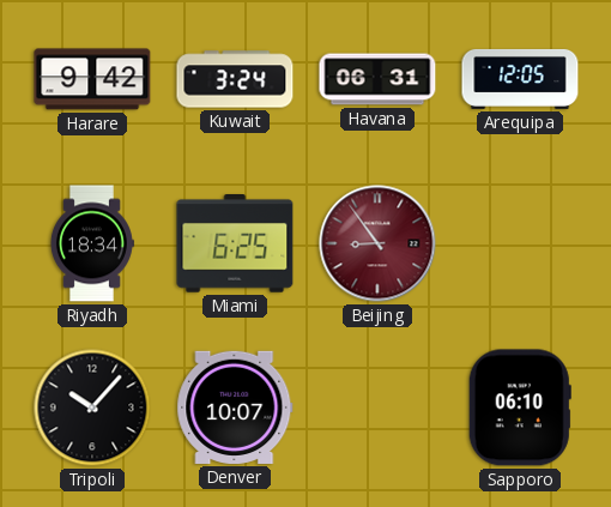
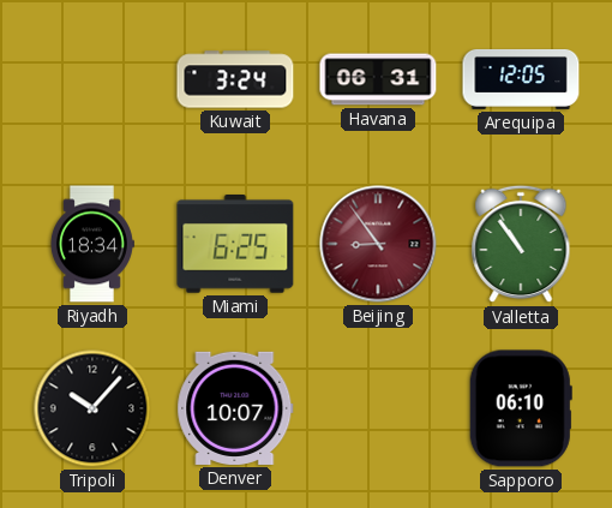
Harare: 9:42 -> none (92, 79)
Valletta: none -> 10:54 (521, 244)
